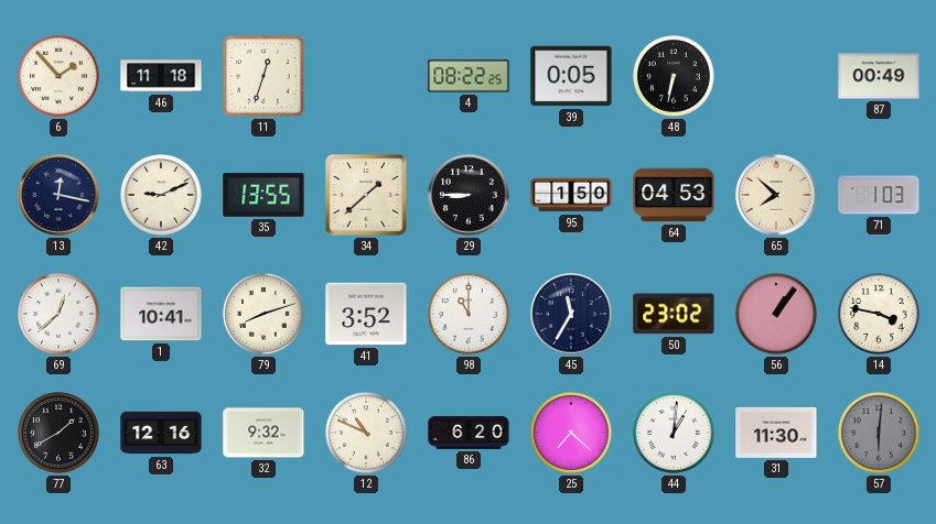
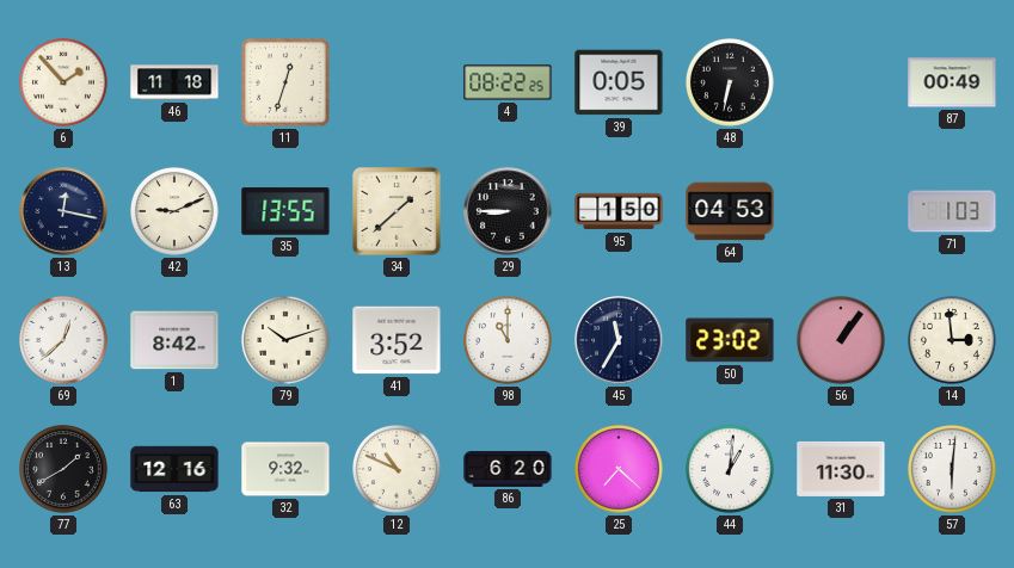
65: 7:52 -> none (776, 195)
1: 10:41 -> 8:42 (174, 340)
79: 8:12 -> 10:12 (287, 341)
14: 3:47 -> 2:59 (953, 341)
57 dial: grey -> white (953, 470)
